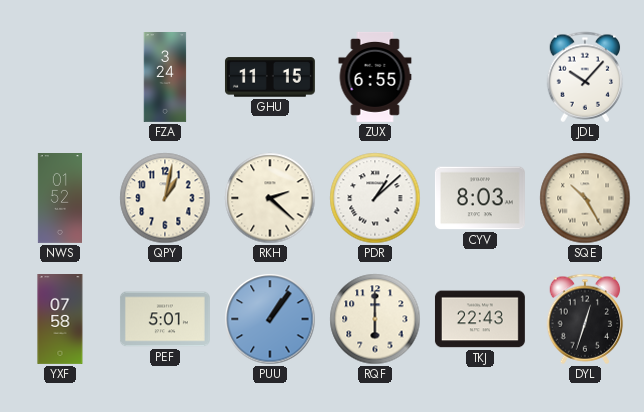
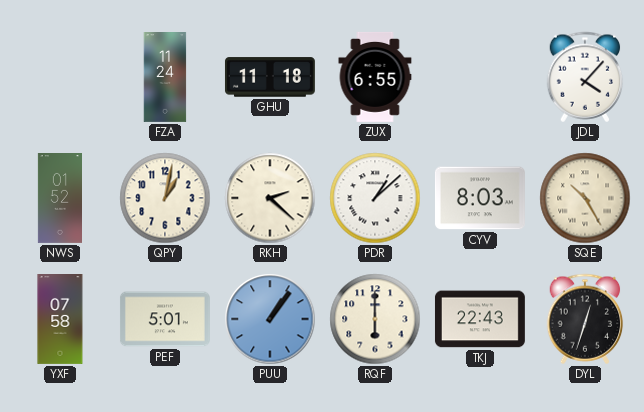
FZA: 3:24 -> 11:24 (165, 78)
GHU: 11:15 -> 11:18 (270, 77)
JDL: 10:07 -> 4:07 (585, 77)
